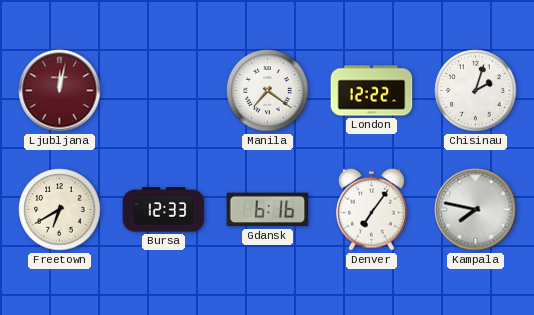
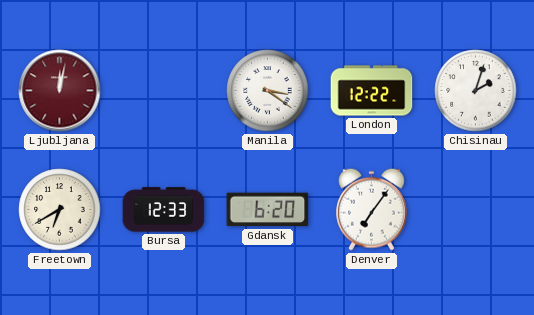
Manila: 7:21 -> 3:21 (268, 91)
Gdansk: 6:16 -> 6:20 (268, 210)
Kampala: 7:47 -> none (476, 210)
